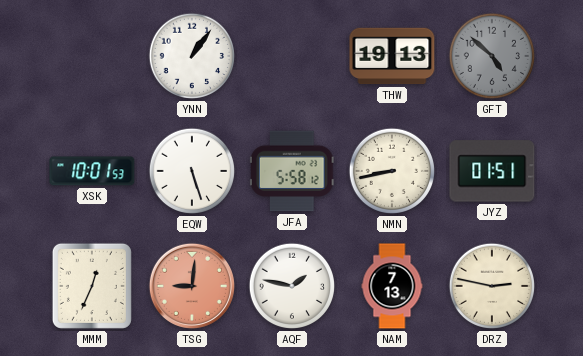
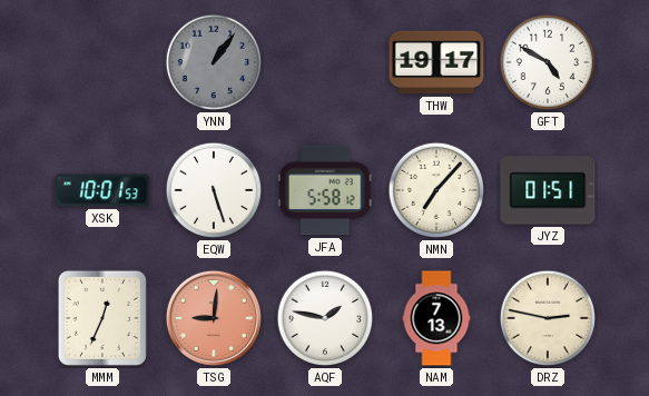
YNN dial: white -> grey (214, 62)
THW: 19:13 -> 19:17 (436, 62)
GFT: 4:52 -> 4:50 (548, 62)
GFT dial: grey -> white (548, 62)
NMN: 8:43 -> 7:07 (436, 190)
